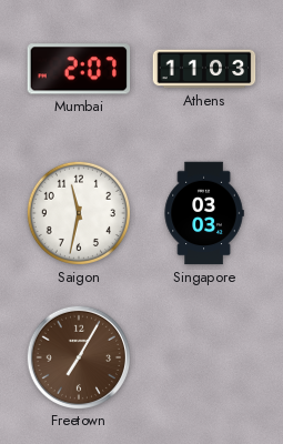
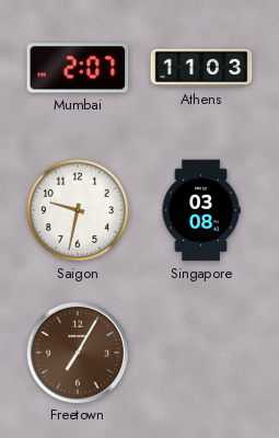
Saigon: 11:32 -> 9:32 (78, 210)
Singapore: 03:03 -> 03:08 (201, 210)
